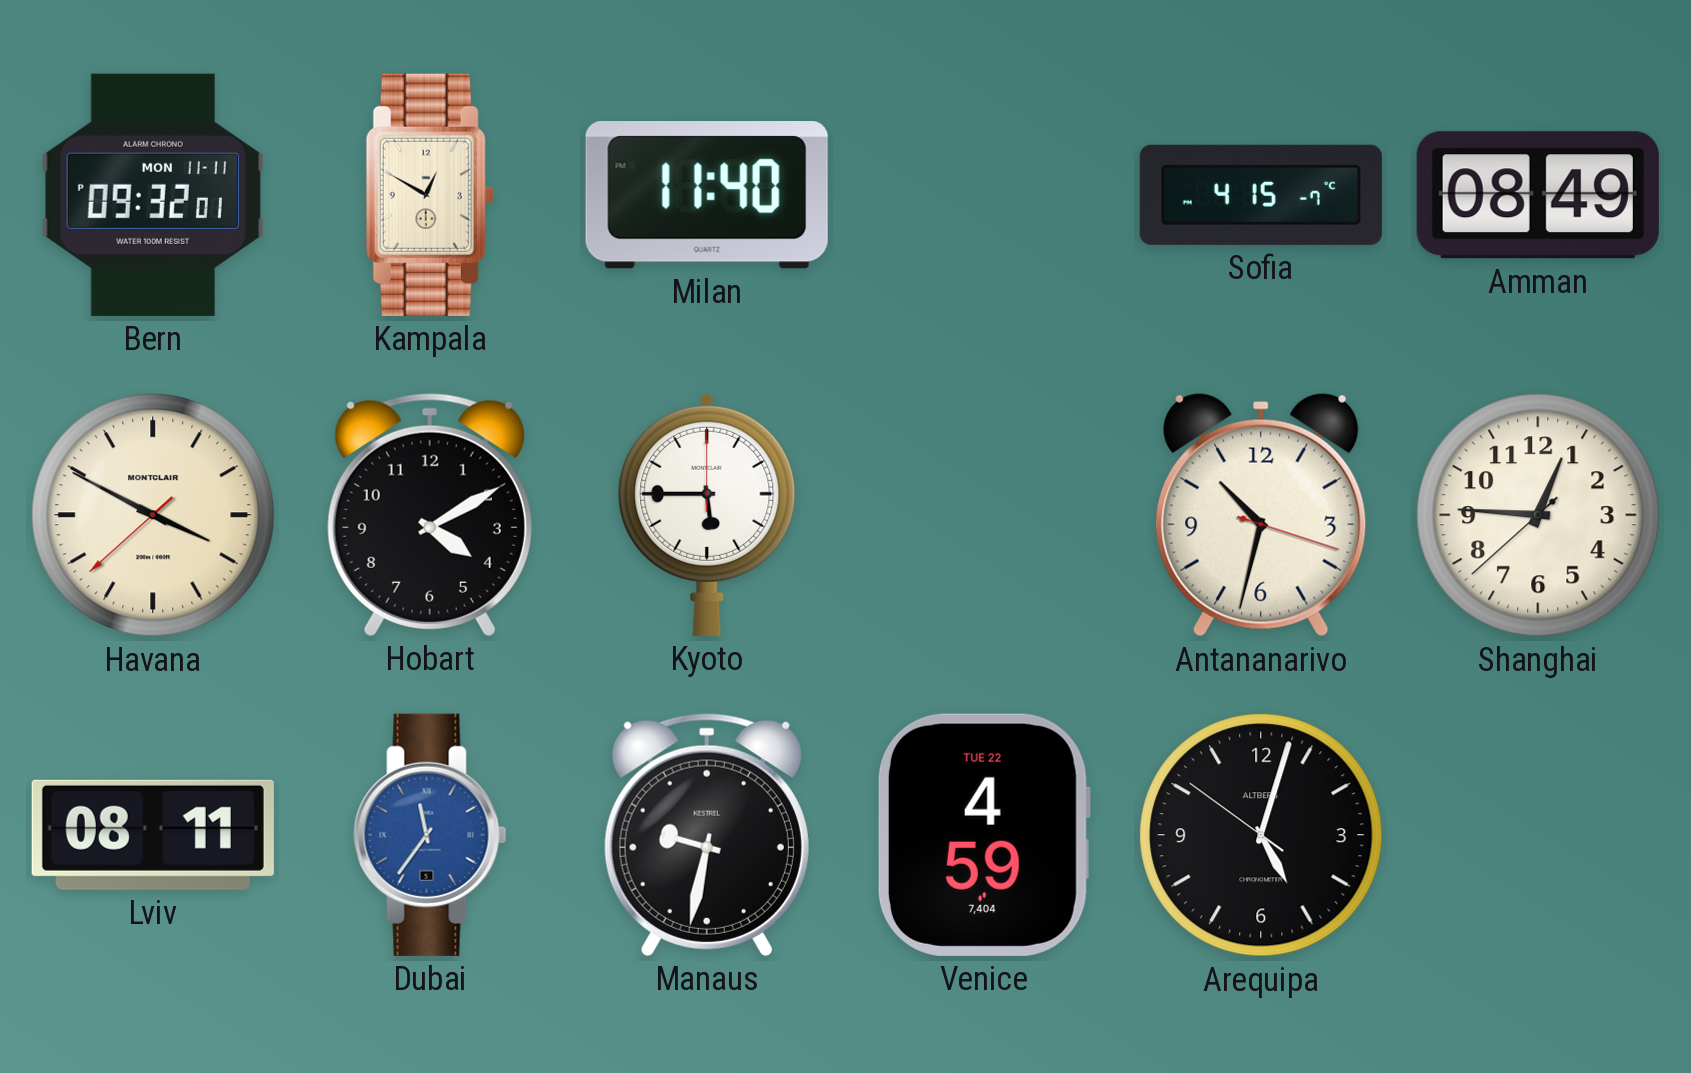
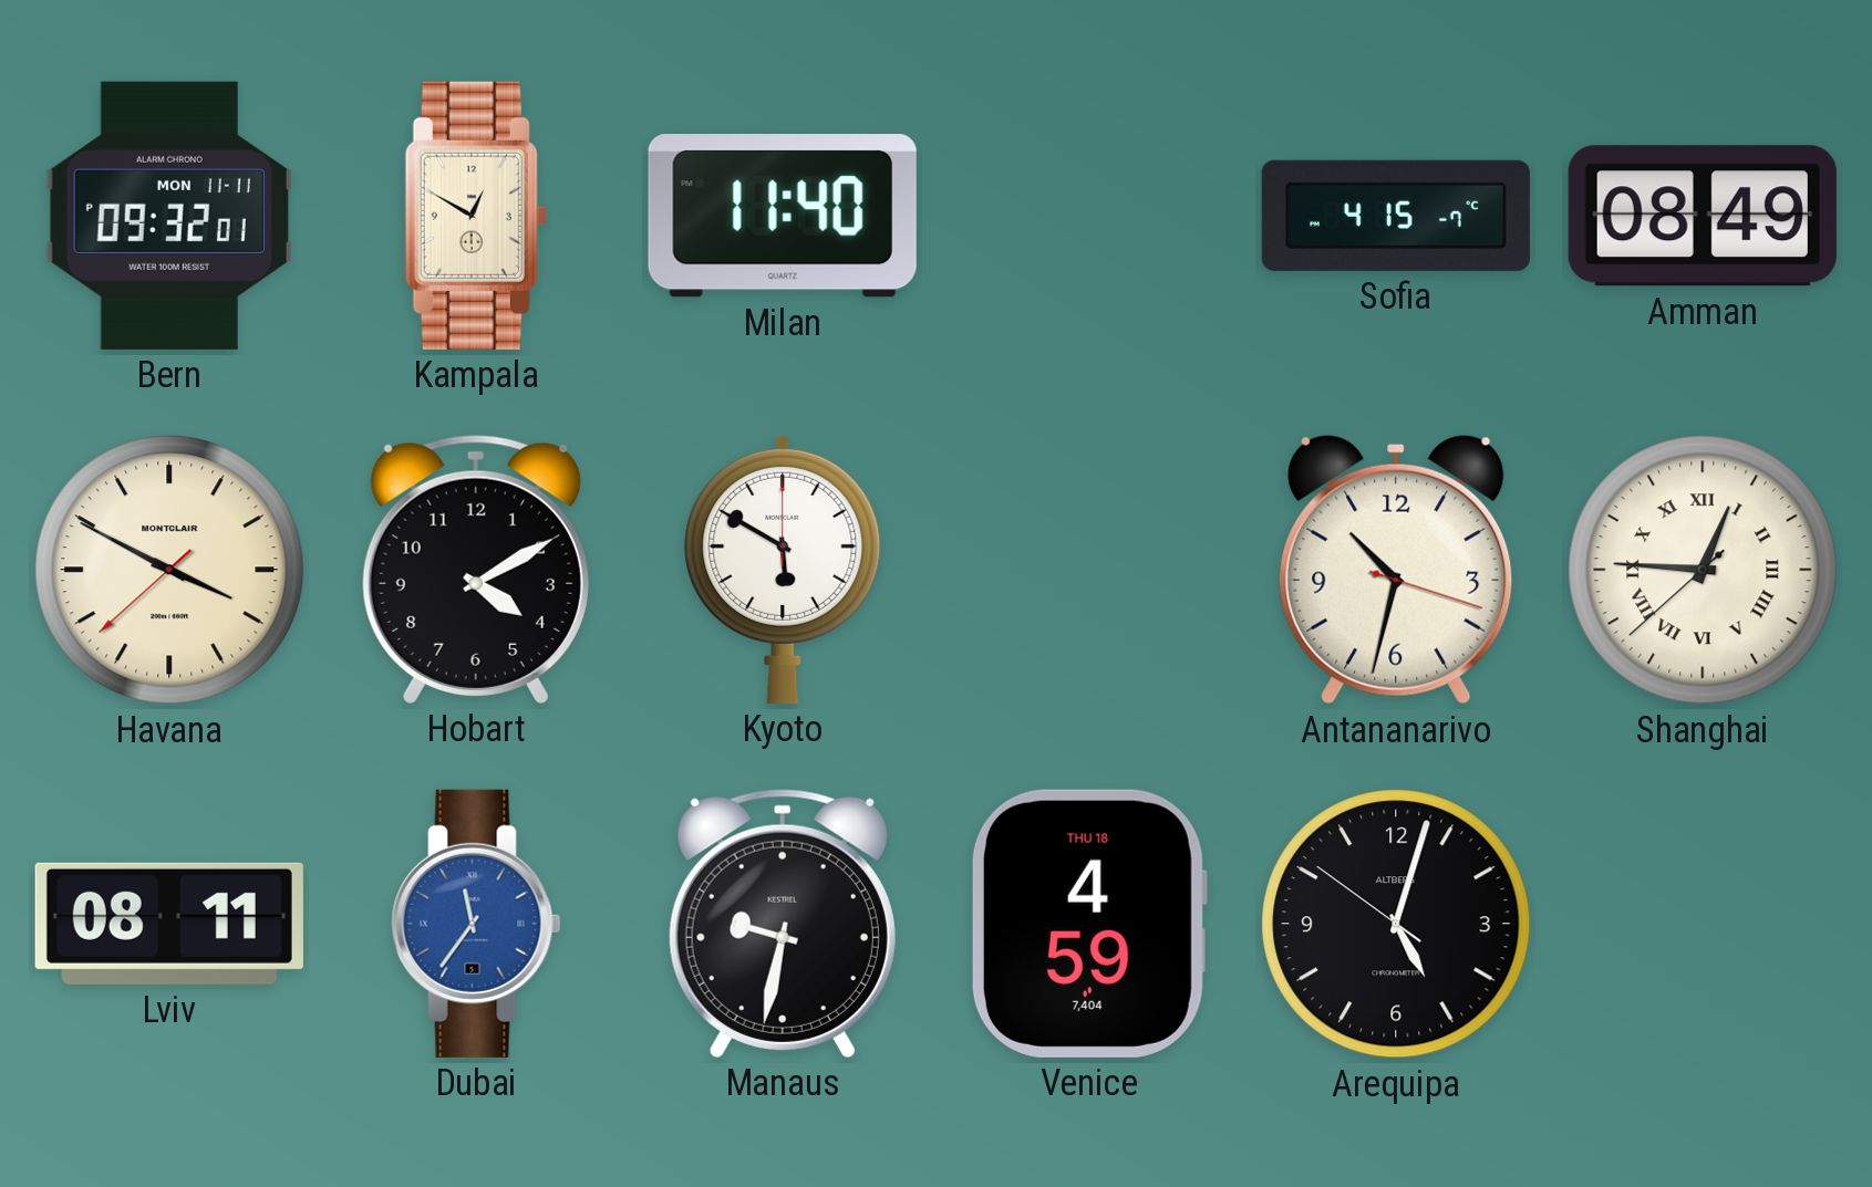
Kyoto: 5:45 -> 5:50 (783, 569)
Shanghai numerals: Arabic -> Roman (1703, 570)
Venice date: TUE 22 -> THU 18 (1088, 924)
